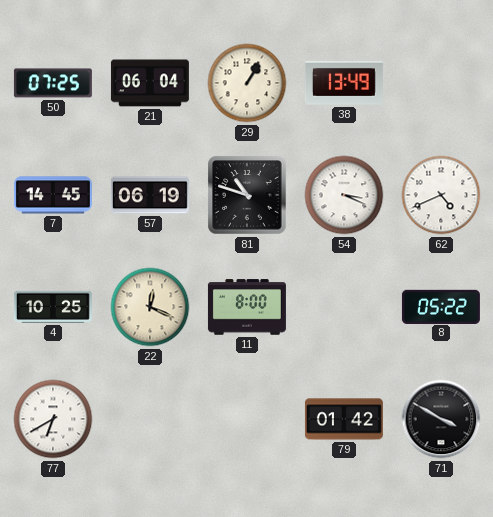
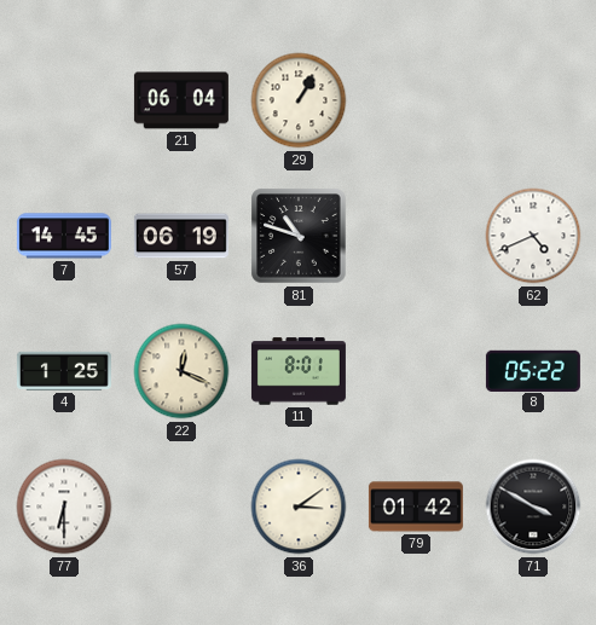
50: 07:25 -> none (53, 83)
38: 13:49 -> none (344, 84)
54: 3:19 -> none (344, 195)
4: 10:25 -> 1:25 (64, 371)
11: 8:00 -> 8:01 (299, 371)
77: 6:40 -> 6:30 (64, 507)
36: none -> 3:09 (299, 507)
